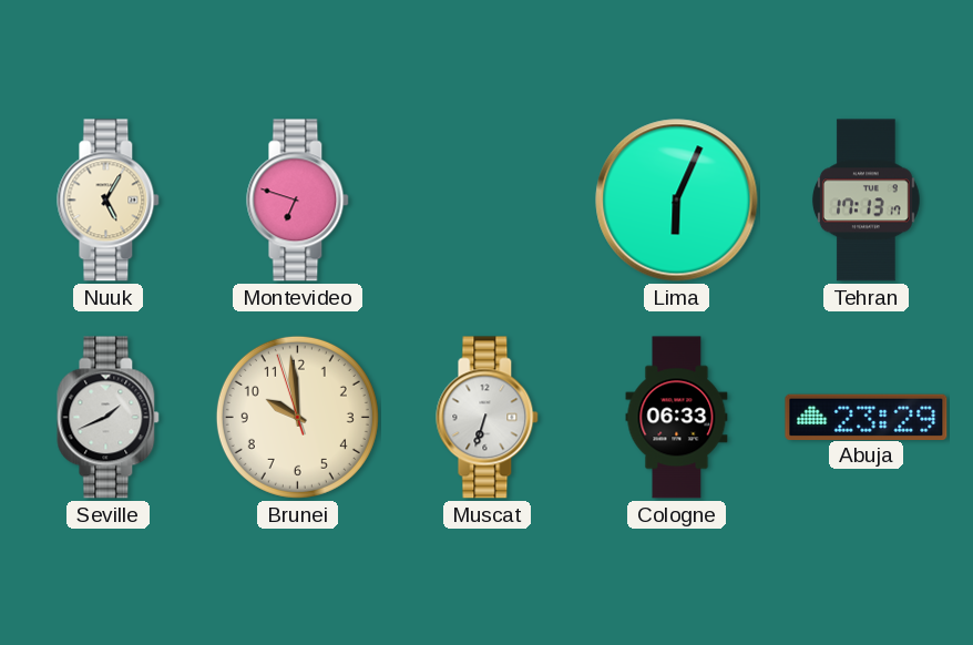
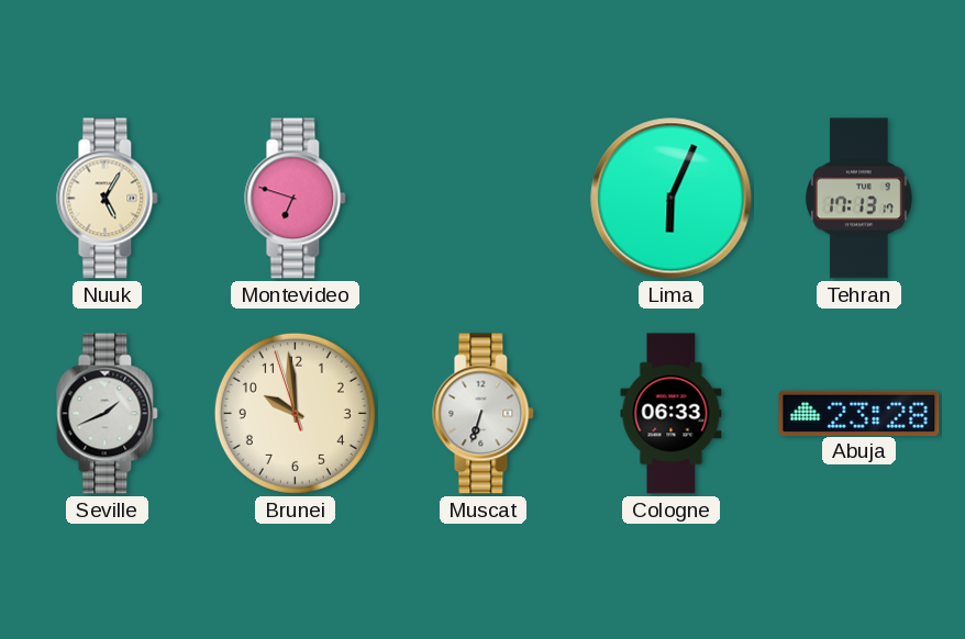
Abuja: 23:29 -> 23:28 (859, 413)
